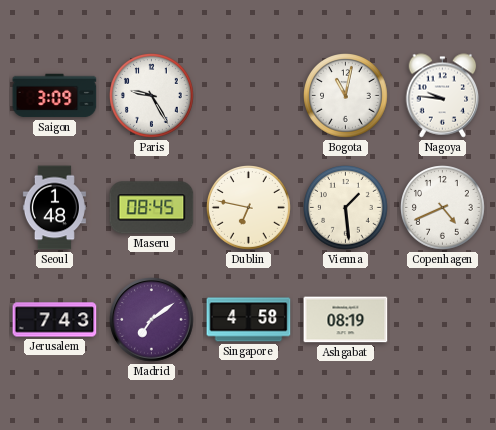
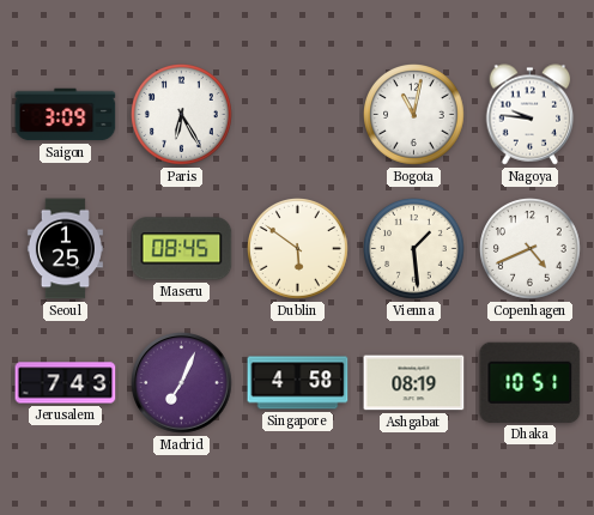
Paris: 9:25 -> 6:25 (182, 115)
Seoul: 1:48 -> 1:25 (65, 249)
Dublin: 6:47 -> 5:51 (298, 249)
Madrid: 7:09 -> 7:04 (182, 383)
Dhaka: none -> 10:51 (531, 382)
